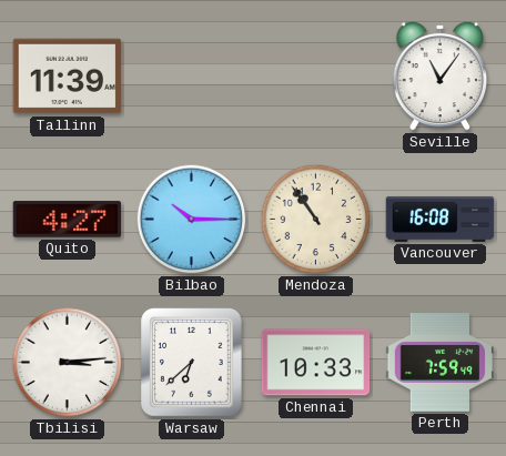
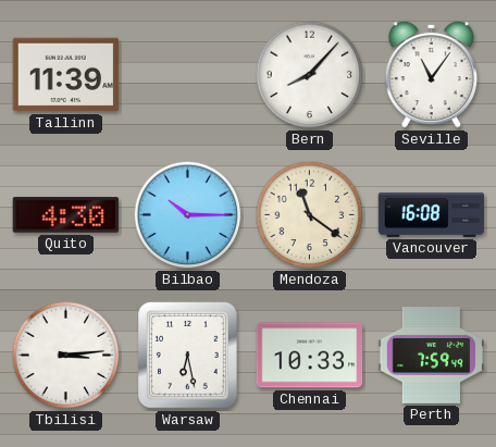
Bern: none -> 8:07 (310, 75)
Quito: 4:27 -> 4:30 (66, 215)
Mendoza: 10:54 -> 11:21 (310, 215)
Warsaw: 6:38 -> 6:28 (188, 356)
